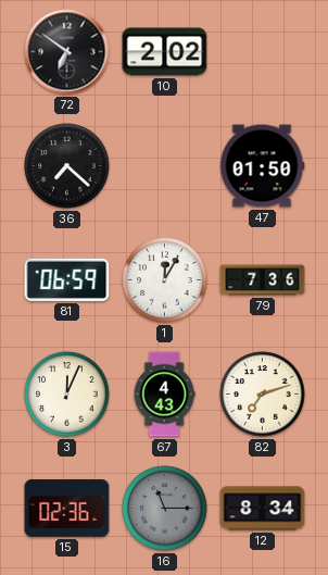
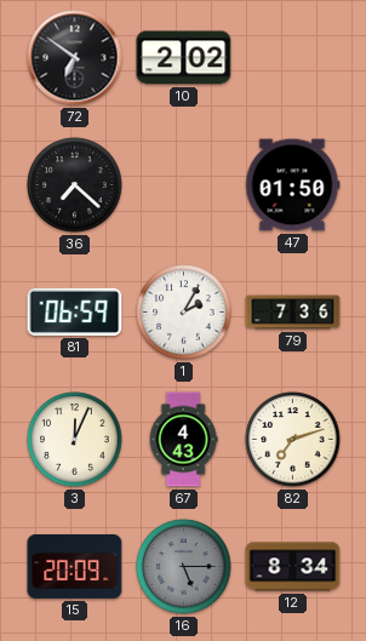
1: 12:05 -> 2:05 (184, 313)
15: 02:36 -> 20:09 (75, 566)
16: 11:15 -> 5:15 (184, 567)
